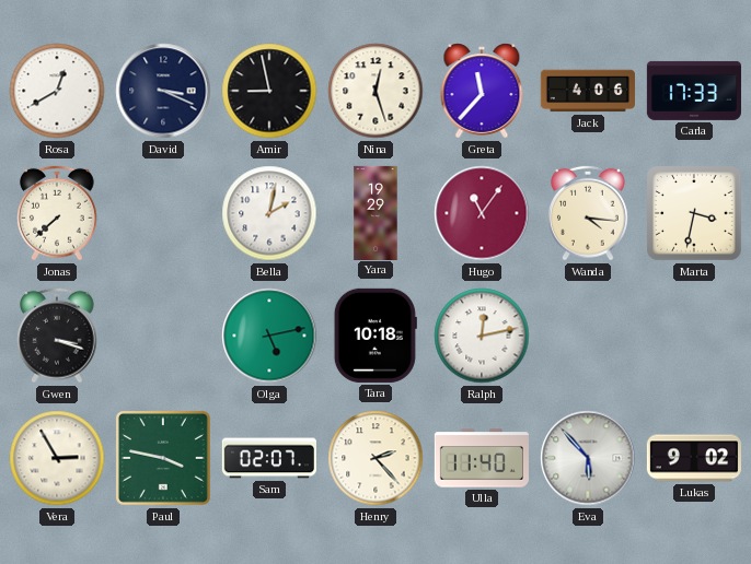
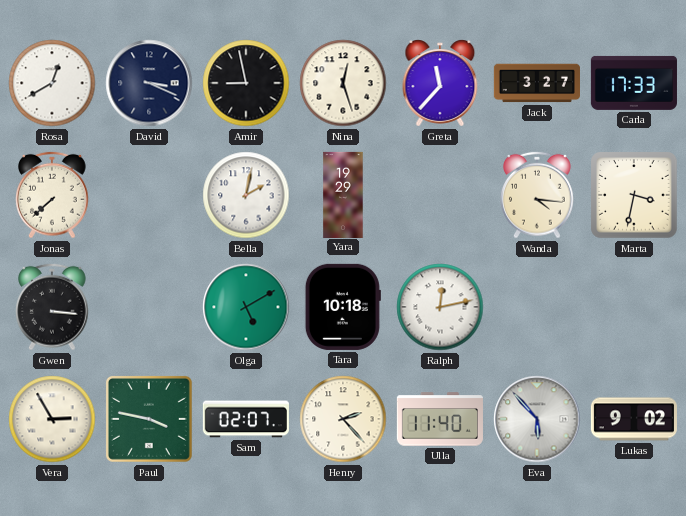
Jack: 4:06 -> 3:27 (537, 83)
Hugo: 11:06 -> none (482, 213)
Gwen: 3:18 -> 3:16 (53, 307)
Olga: 5:13 -> 5:10 (246, 307)
